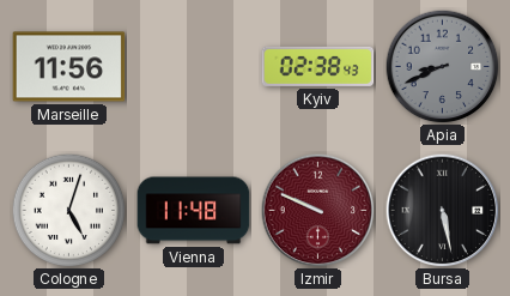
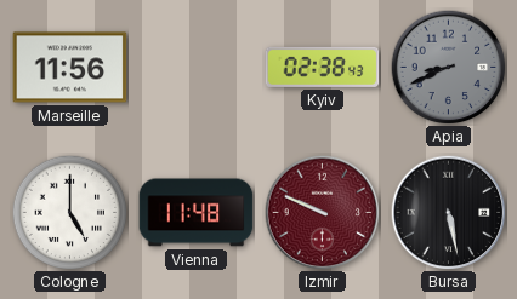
Cologne: 5:03 -> 5:00 (69, 212)
